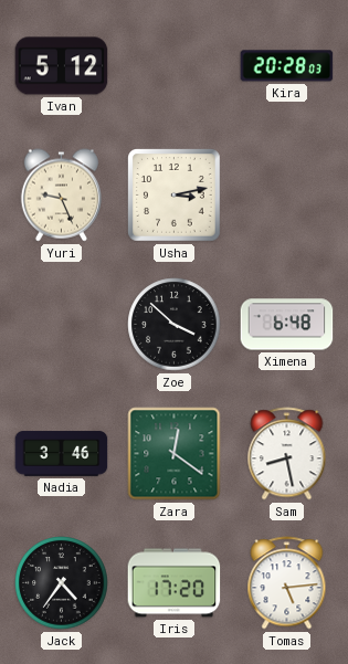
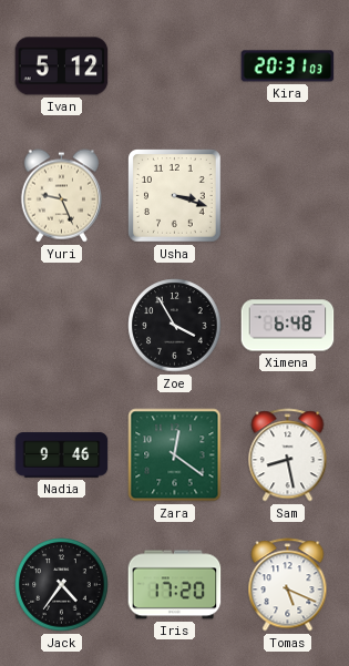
Kira: 20:28 -> 20:31 (288, 66)
Usha: 3:13 -> 3:18 (175, 196)
Zoe: 3:52 -> 3:55 (175, 326)
Nadia: 3:46 -> 9:46 (62, 455)
Tomas: 5:14 -> 5:19 (288, 585)
